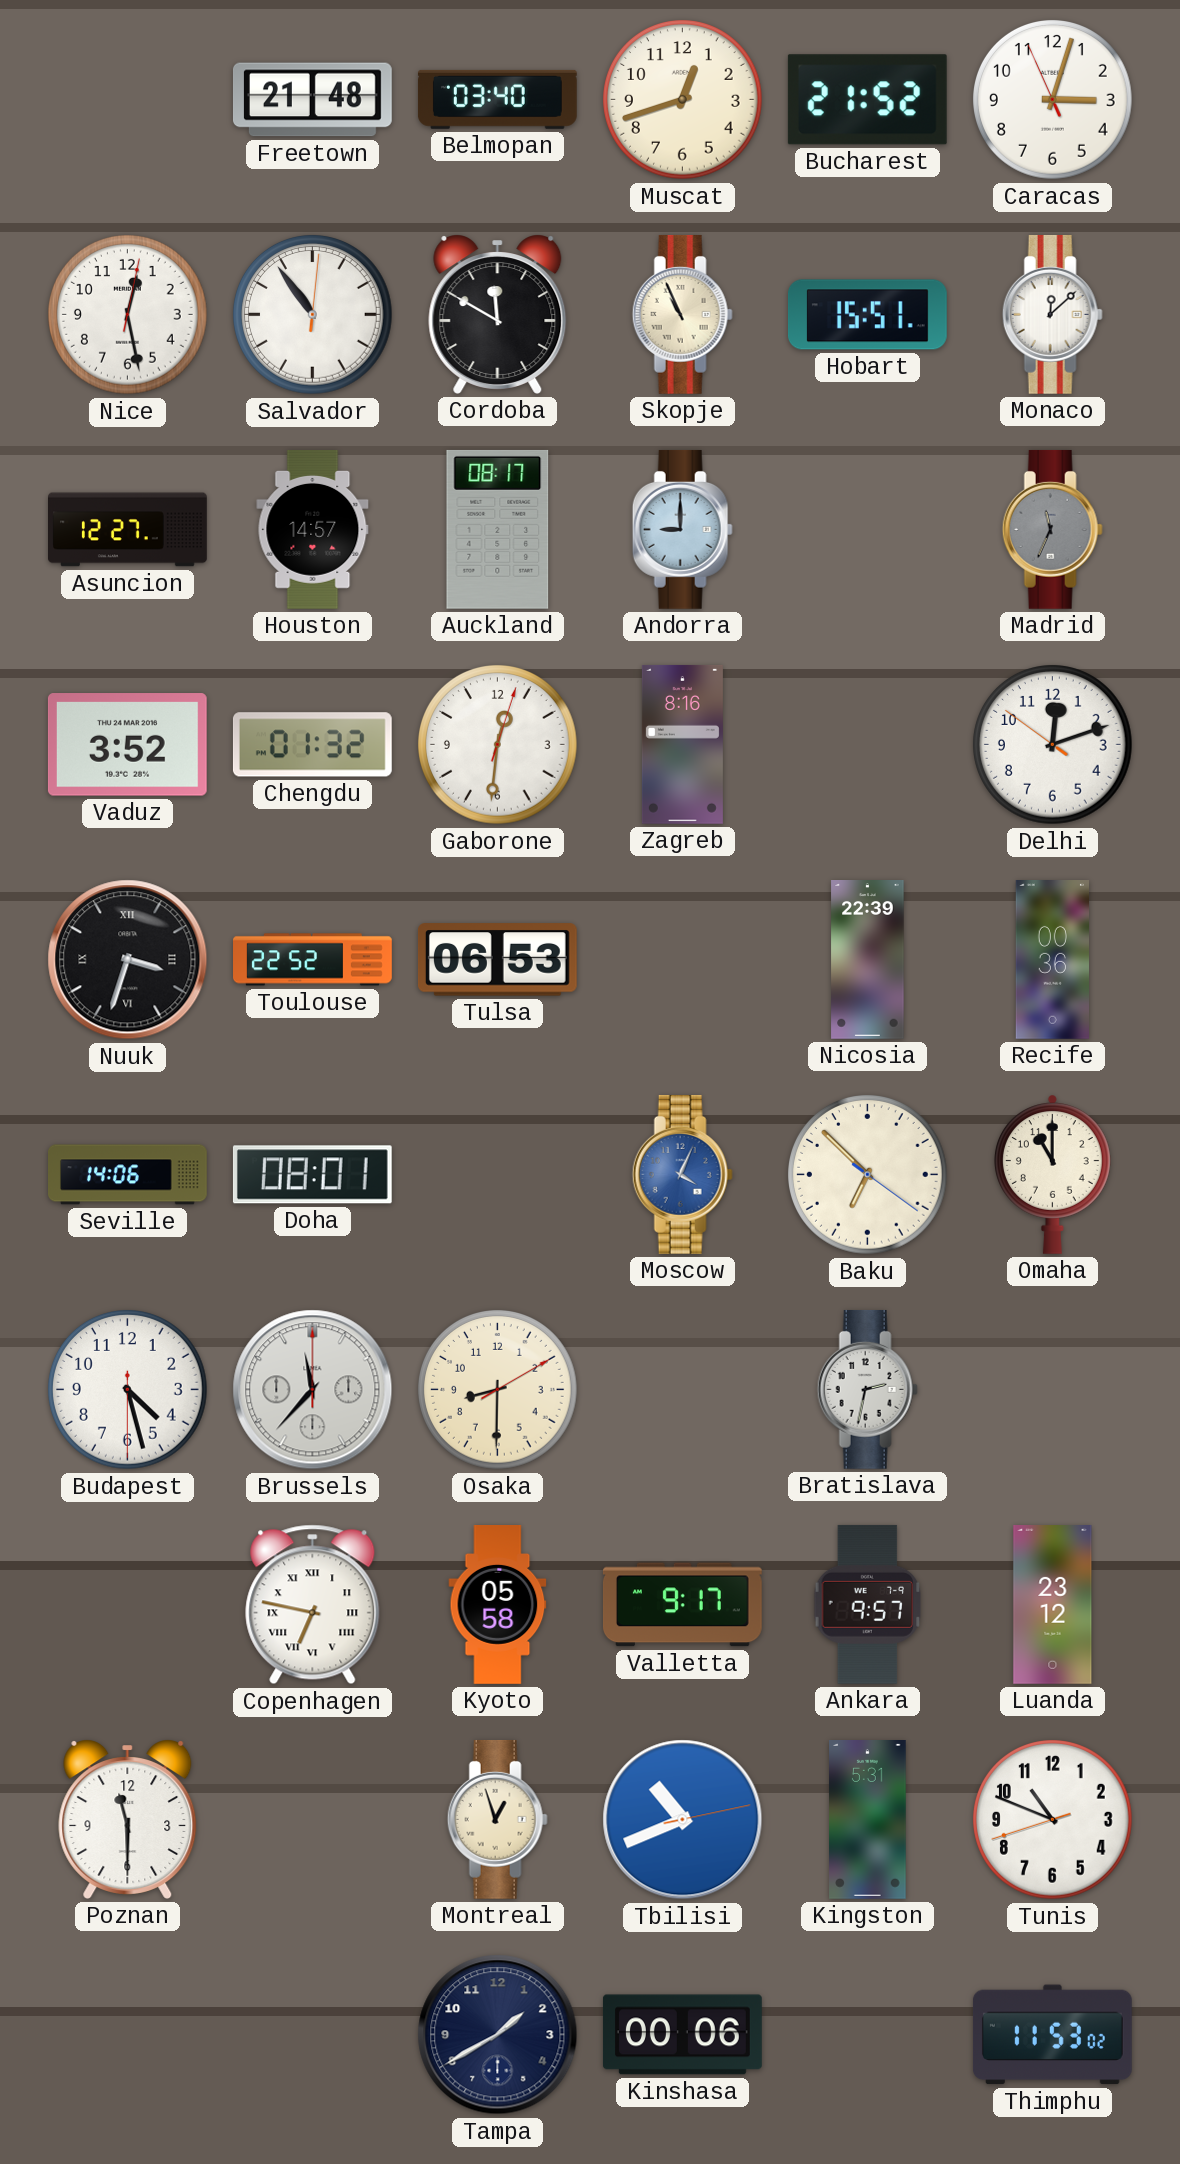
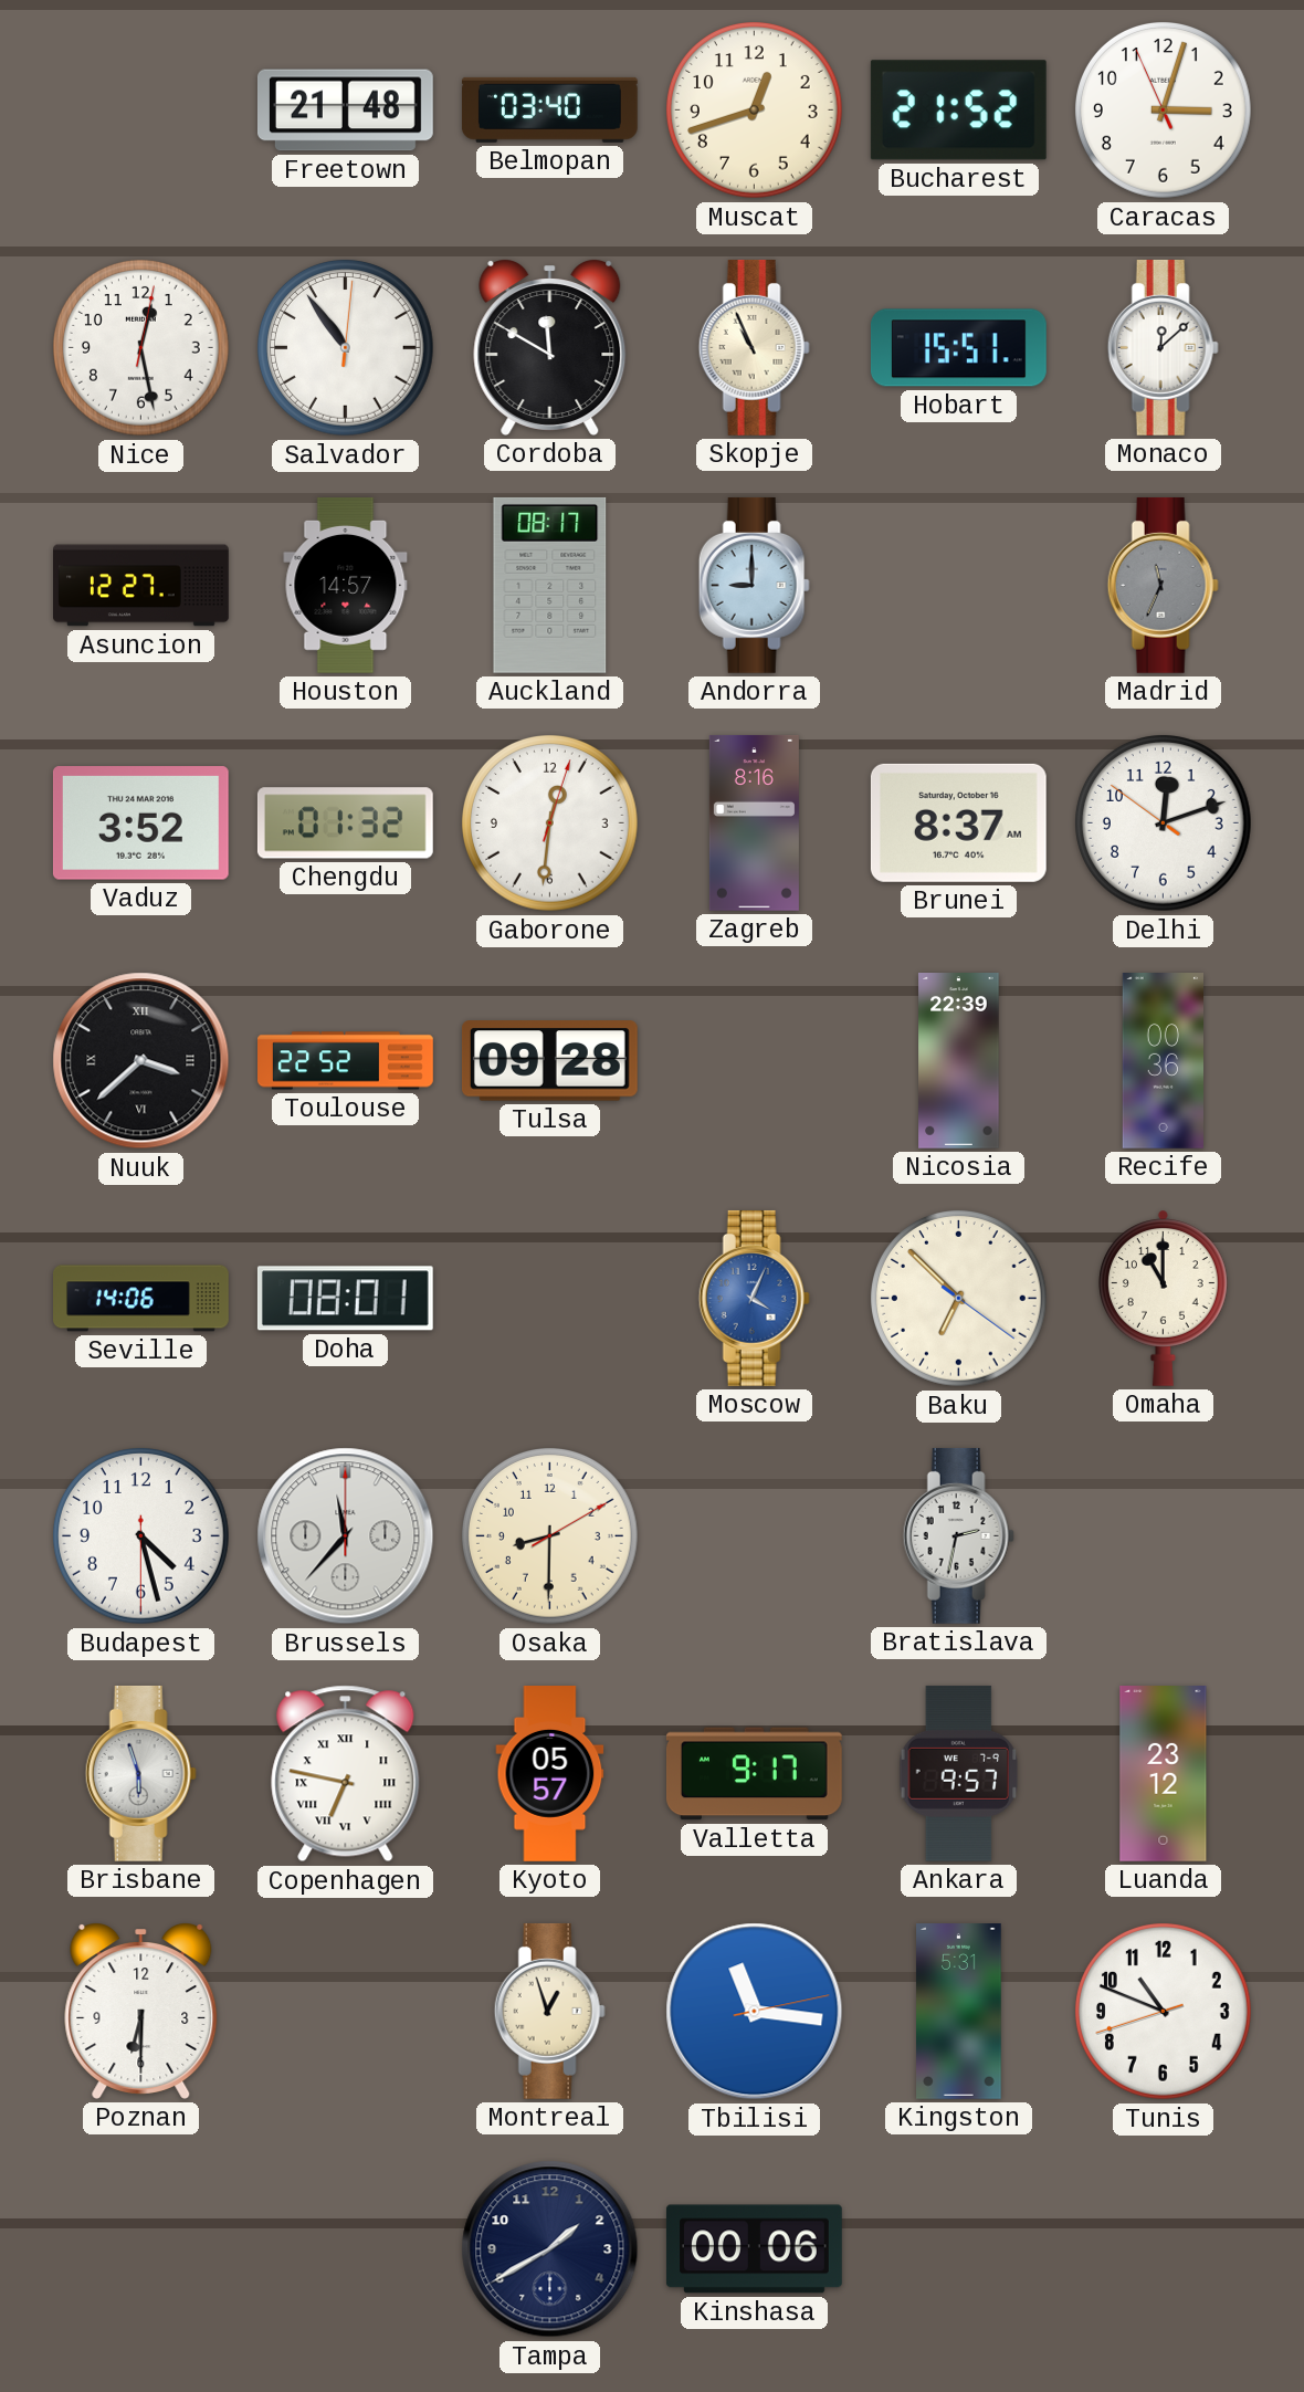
Brunei: none -> 8:37 (958, 822)
Nuuk: 3:33 -> 3:38 (141, 1061)
Tulsa: 06:53 -> 09:28 (549, 1061)
Brisbane: none -> 5:57 (140, 1773)
Kyoto: 05:58 -> 05:57 (550, 1774)
Poznan: 11:30 -> 6:30 (141, 2011)
Tbilisi: 10:41 -> 11:16 (755, 2012)
Thimphu: 11:53 -> none (1052, 2035)
